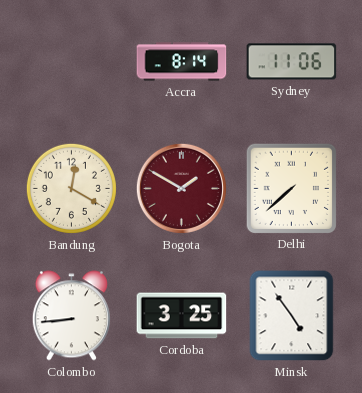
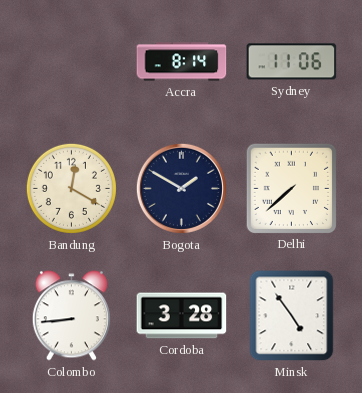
Bogota dial: burgundy -> navy (181, 188)
Cordoba: 3:25 -> 3:28 (182, 316)
